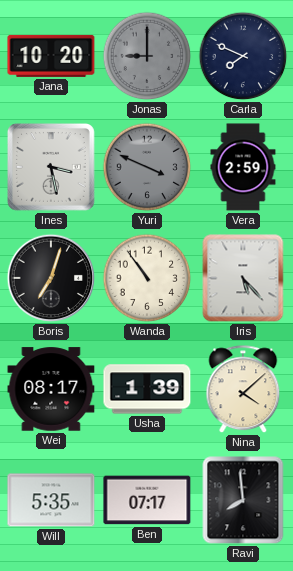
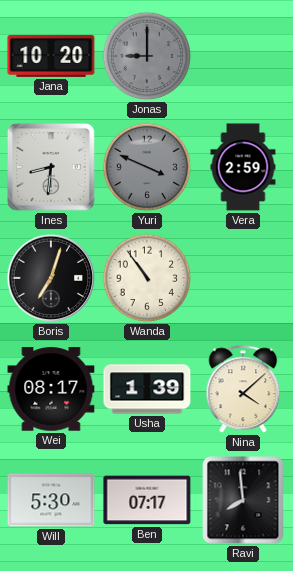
Carla: 7:49 -> none (243, 56)
Ines: 3:28 -> 8:31 (52, 168)
Iris: 5:23 -> none (243, 278)
Will: 5:35 -> 5:30 (51, 500)
